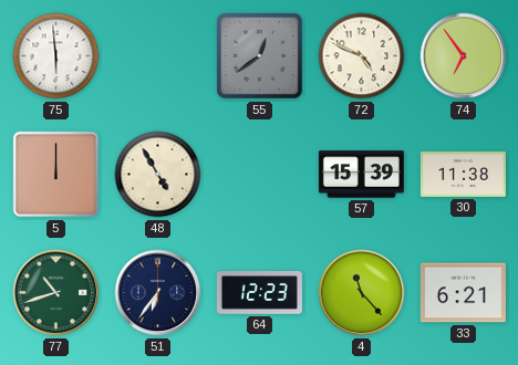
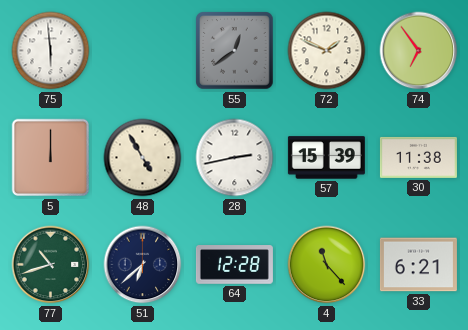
72: 4:49 -> 1:49 (327, 51)
28: none -> 2:43 (235, 158)
51: 6:36 -> 6:38 (143, 265)
64: 12:23 -> 12:28 (234, 265)
